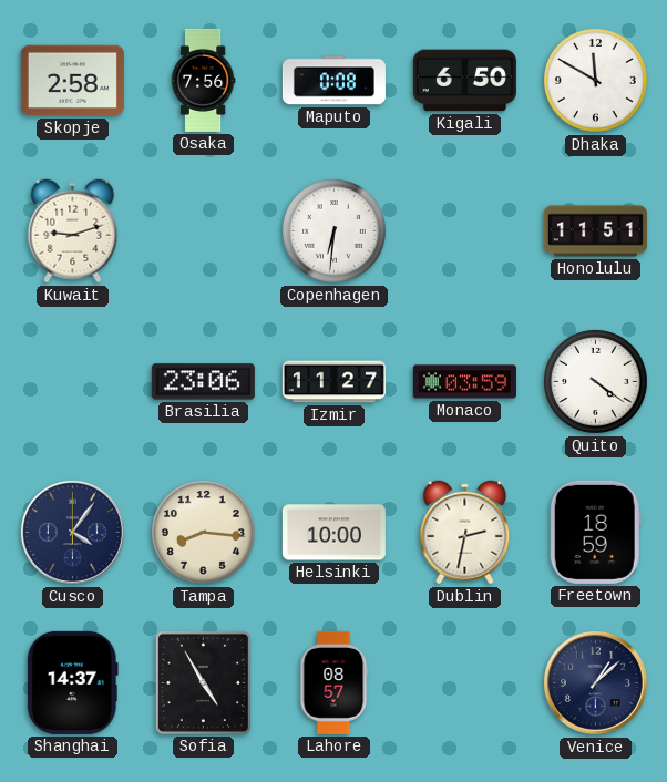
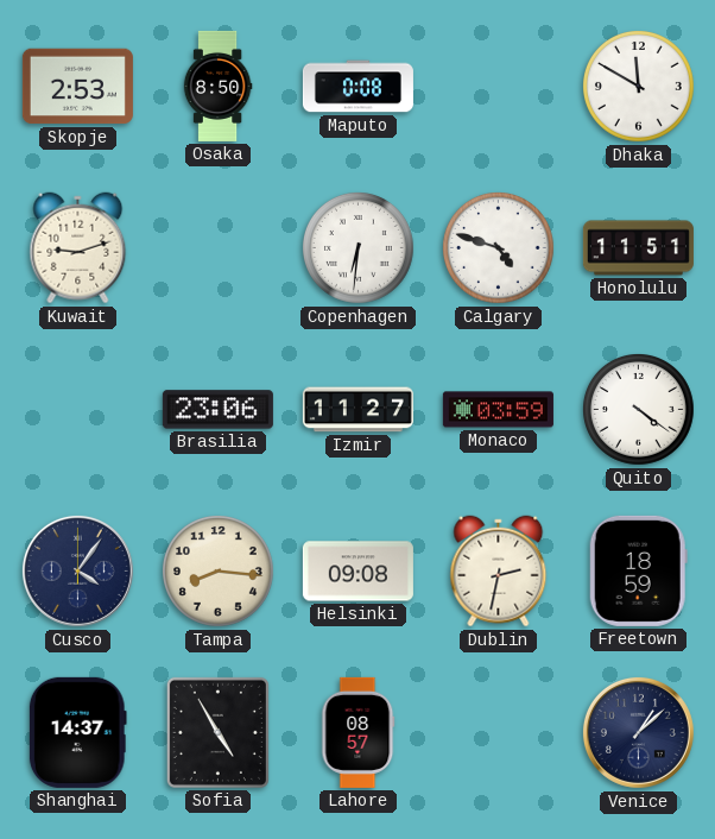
Skopje: 2:58 -> 2:53 (77, 87)
Osaka: 7:56 -> 8:50 (217, 86)
Kigali: 6:50 -> none (464, 81)
Calgary: none -> 4:48 (499, 248)
Helsinki: 10:00 -> 09:08 (357, 572)
